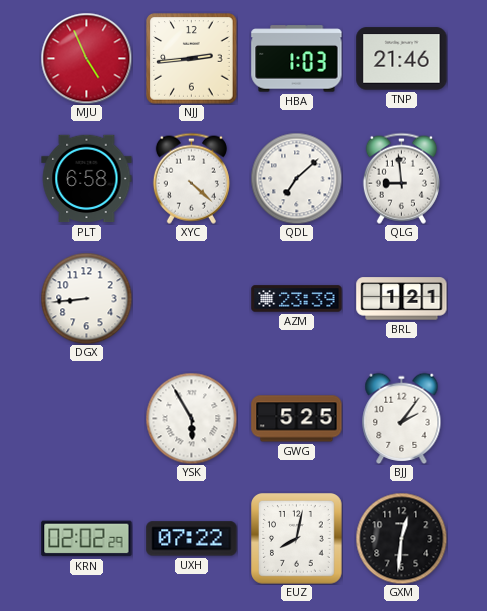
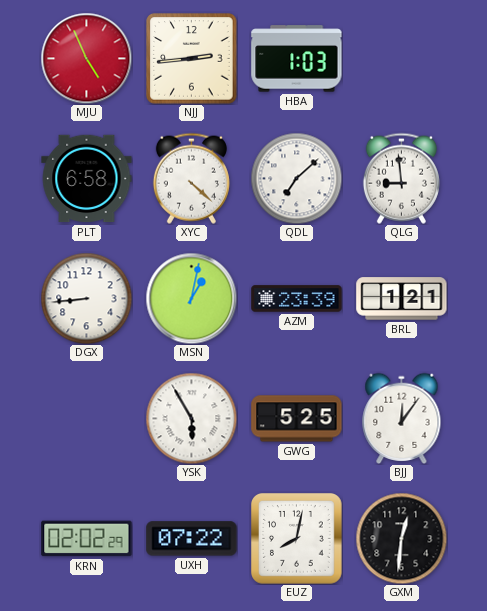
TNP: 21:46 -> none (402, 59)
MSN: none -> 1:02 (191, 298)
BJJ: 2:06 -> 12:06 (402, 418)
